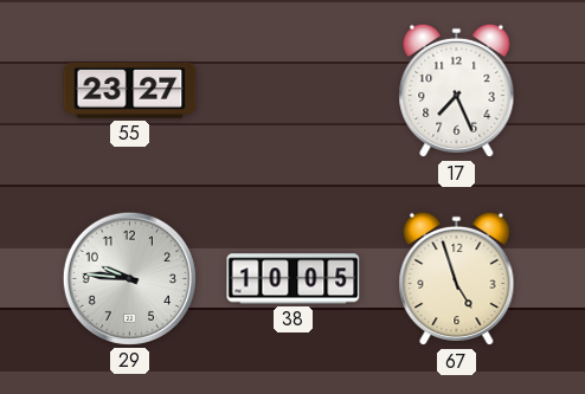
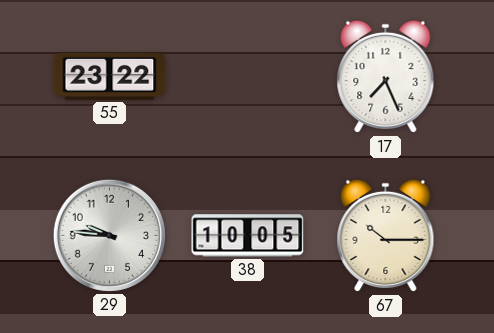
55: 23:27 -> 23:22 (110, 76)
67: 4:57 -> 10:15 (386, 236)
